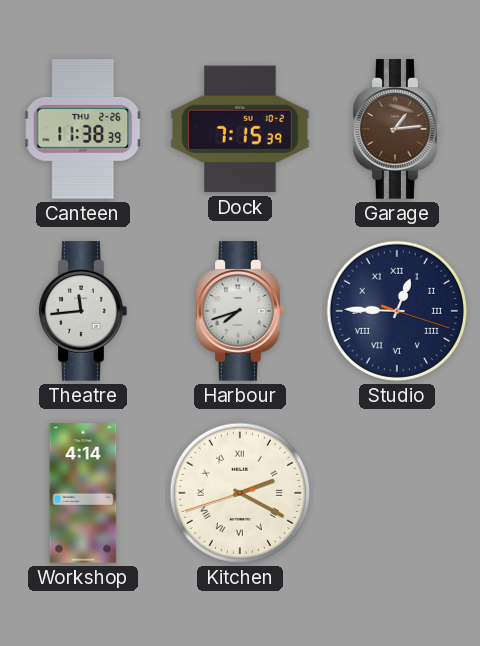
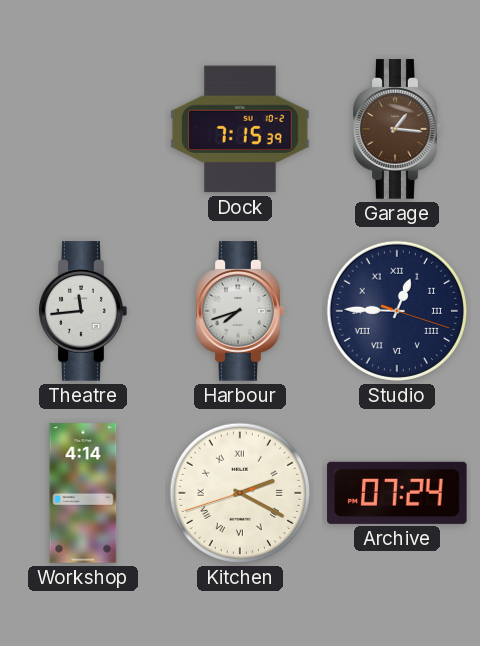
Canteen: 11:38 -> none (83, 129)
Garage: 1:14 -> 1:16 (397, 129)
Archive: none -> 07:24 (397, 493)
